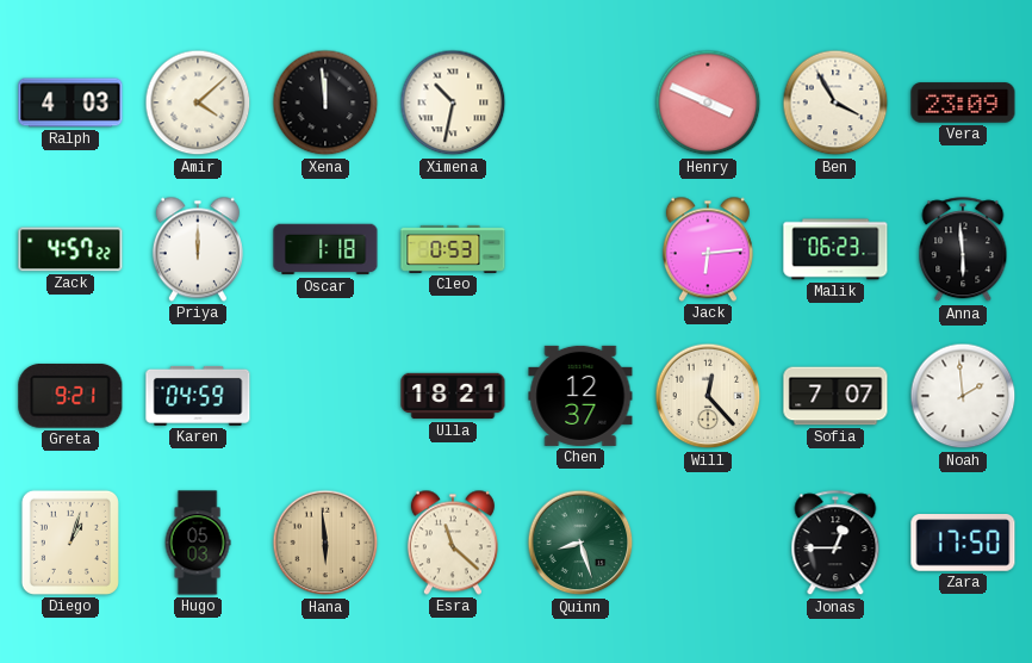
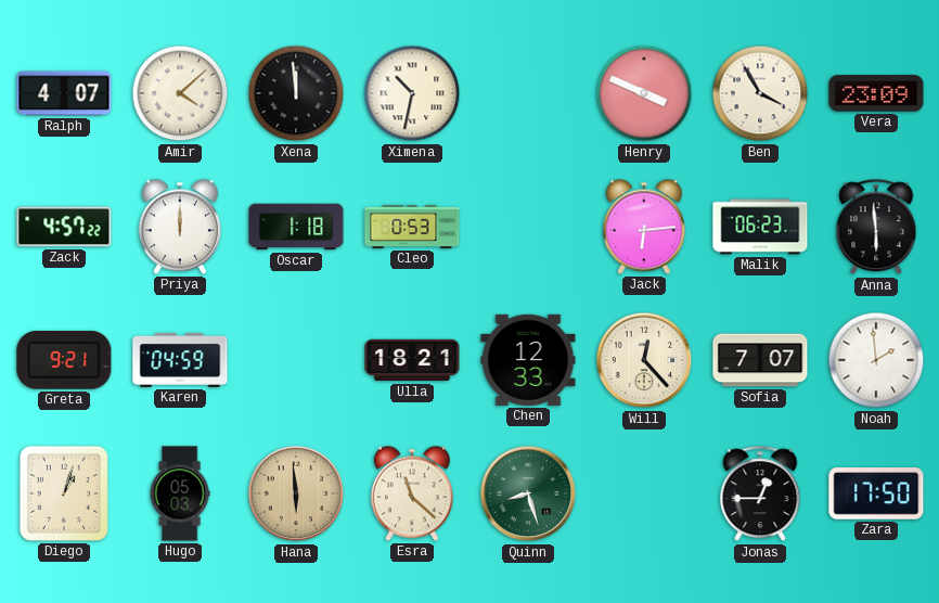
Ralph: 4:03 -> 4:07 (64, 93)
Chen: 12:37 -> 12:33 (528, 360)
